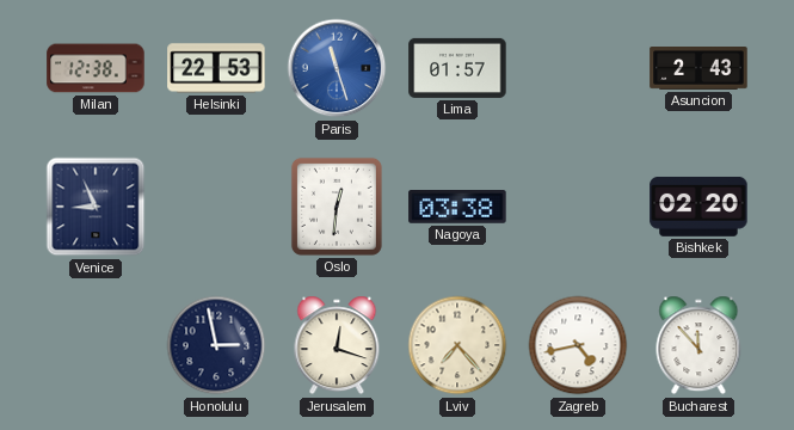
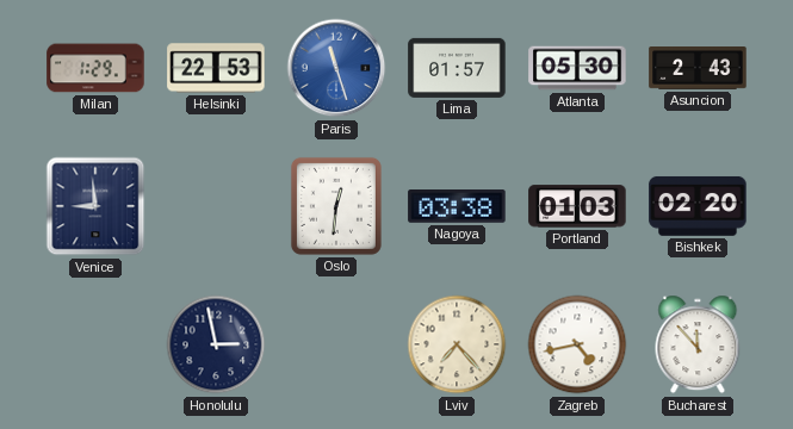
Milan: 12:38 -> 1:29 (95, 68)
Atlanta: none -> 05:30 (577, 68)
Venice: 8:56 -> 8:59 (95, 206)
Portland: none -> 01:03 (577, 206)
Jerusalem: 12:18 -> none (337, 345)
